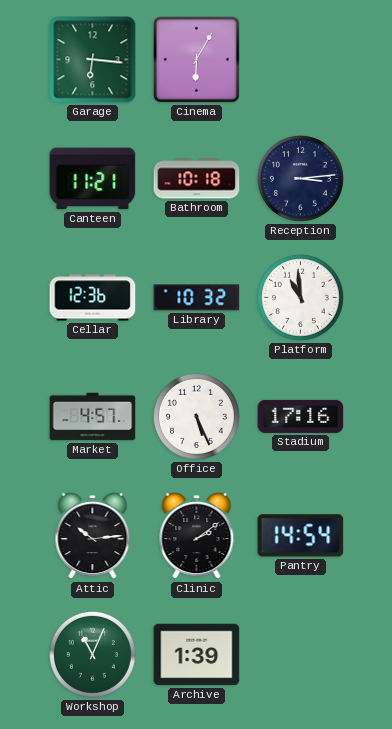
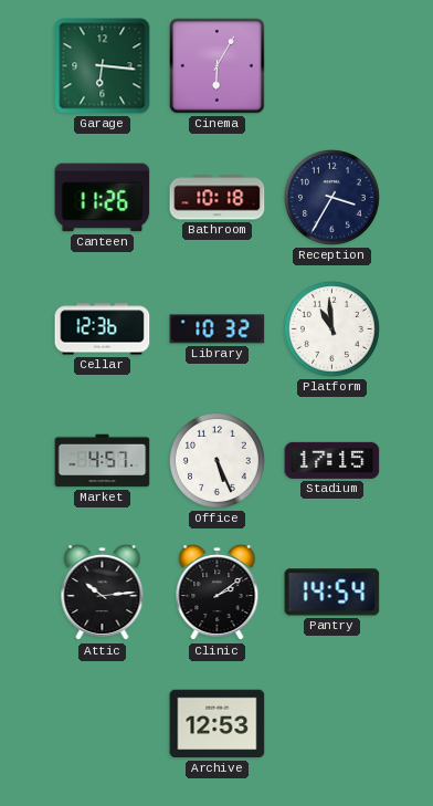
Canteen: 11:21 -> 11:26 (103, 198)
Reception: 3:14 -> 3:35 (331, 197)
Stadium: 17:16 -> 17:15 (332, 460)
Workshop: 11:04 -> none (92, 654)
Archive: 1:39 -> 12:53 (218, 724)
